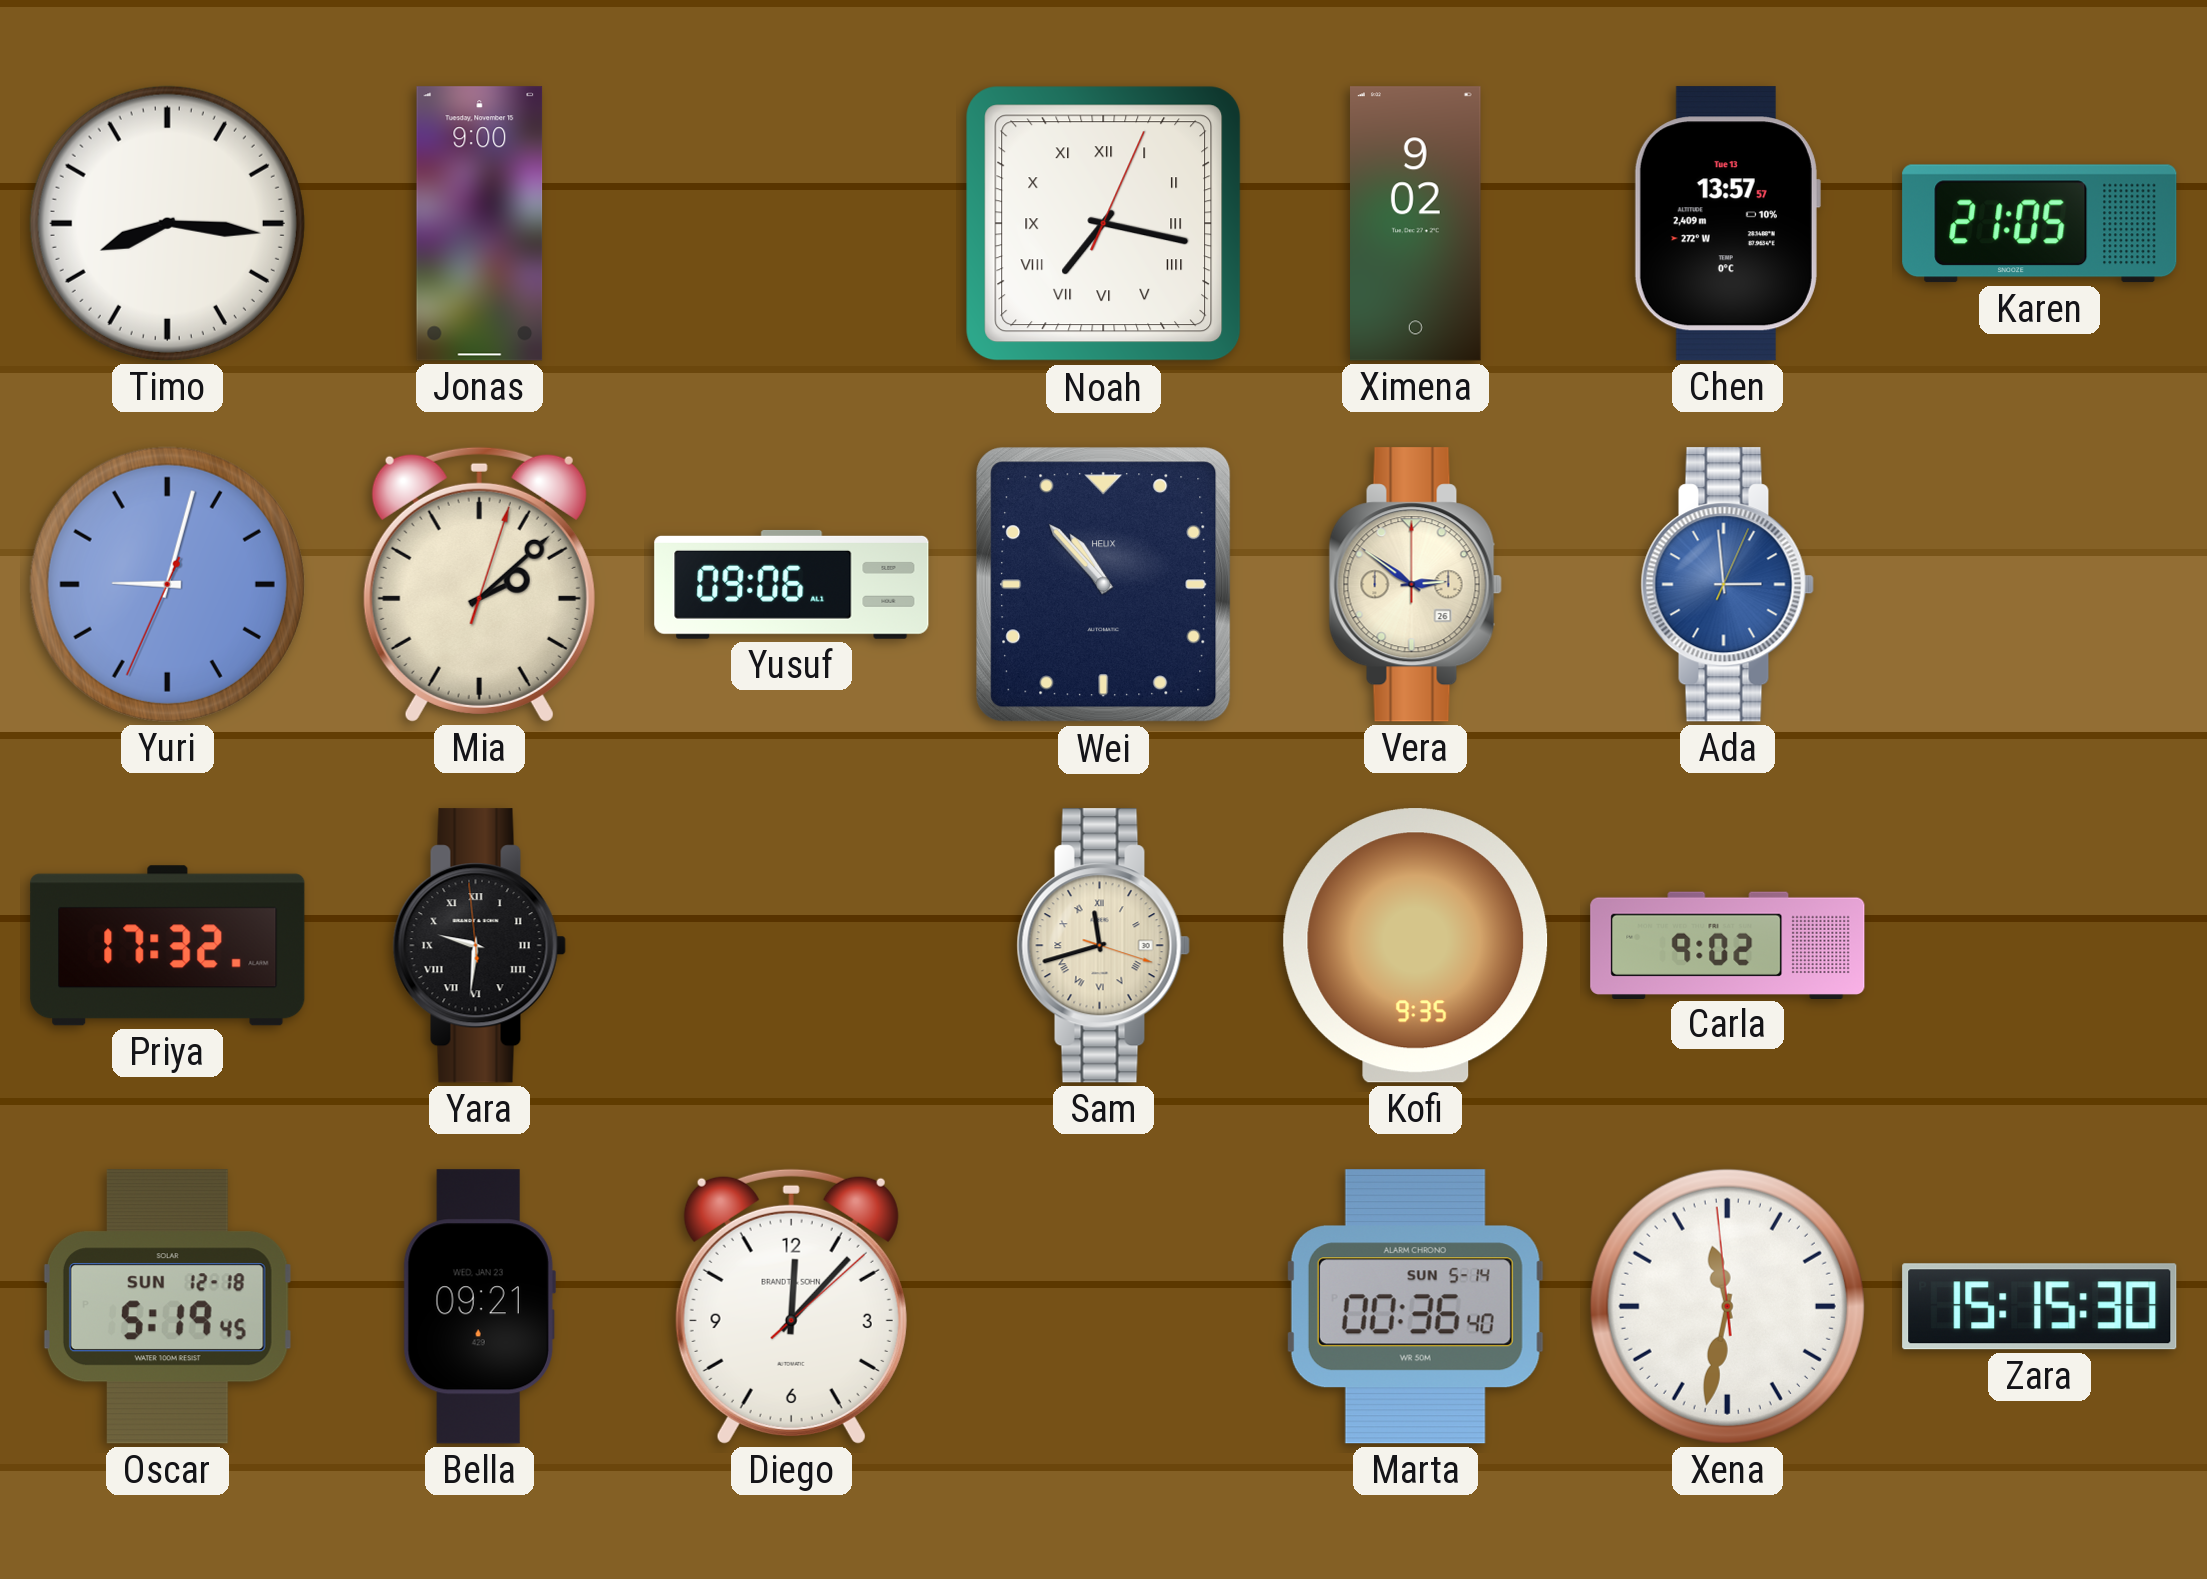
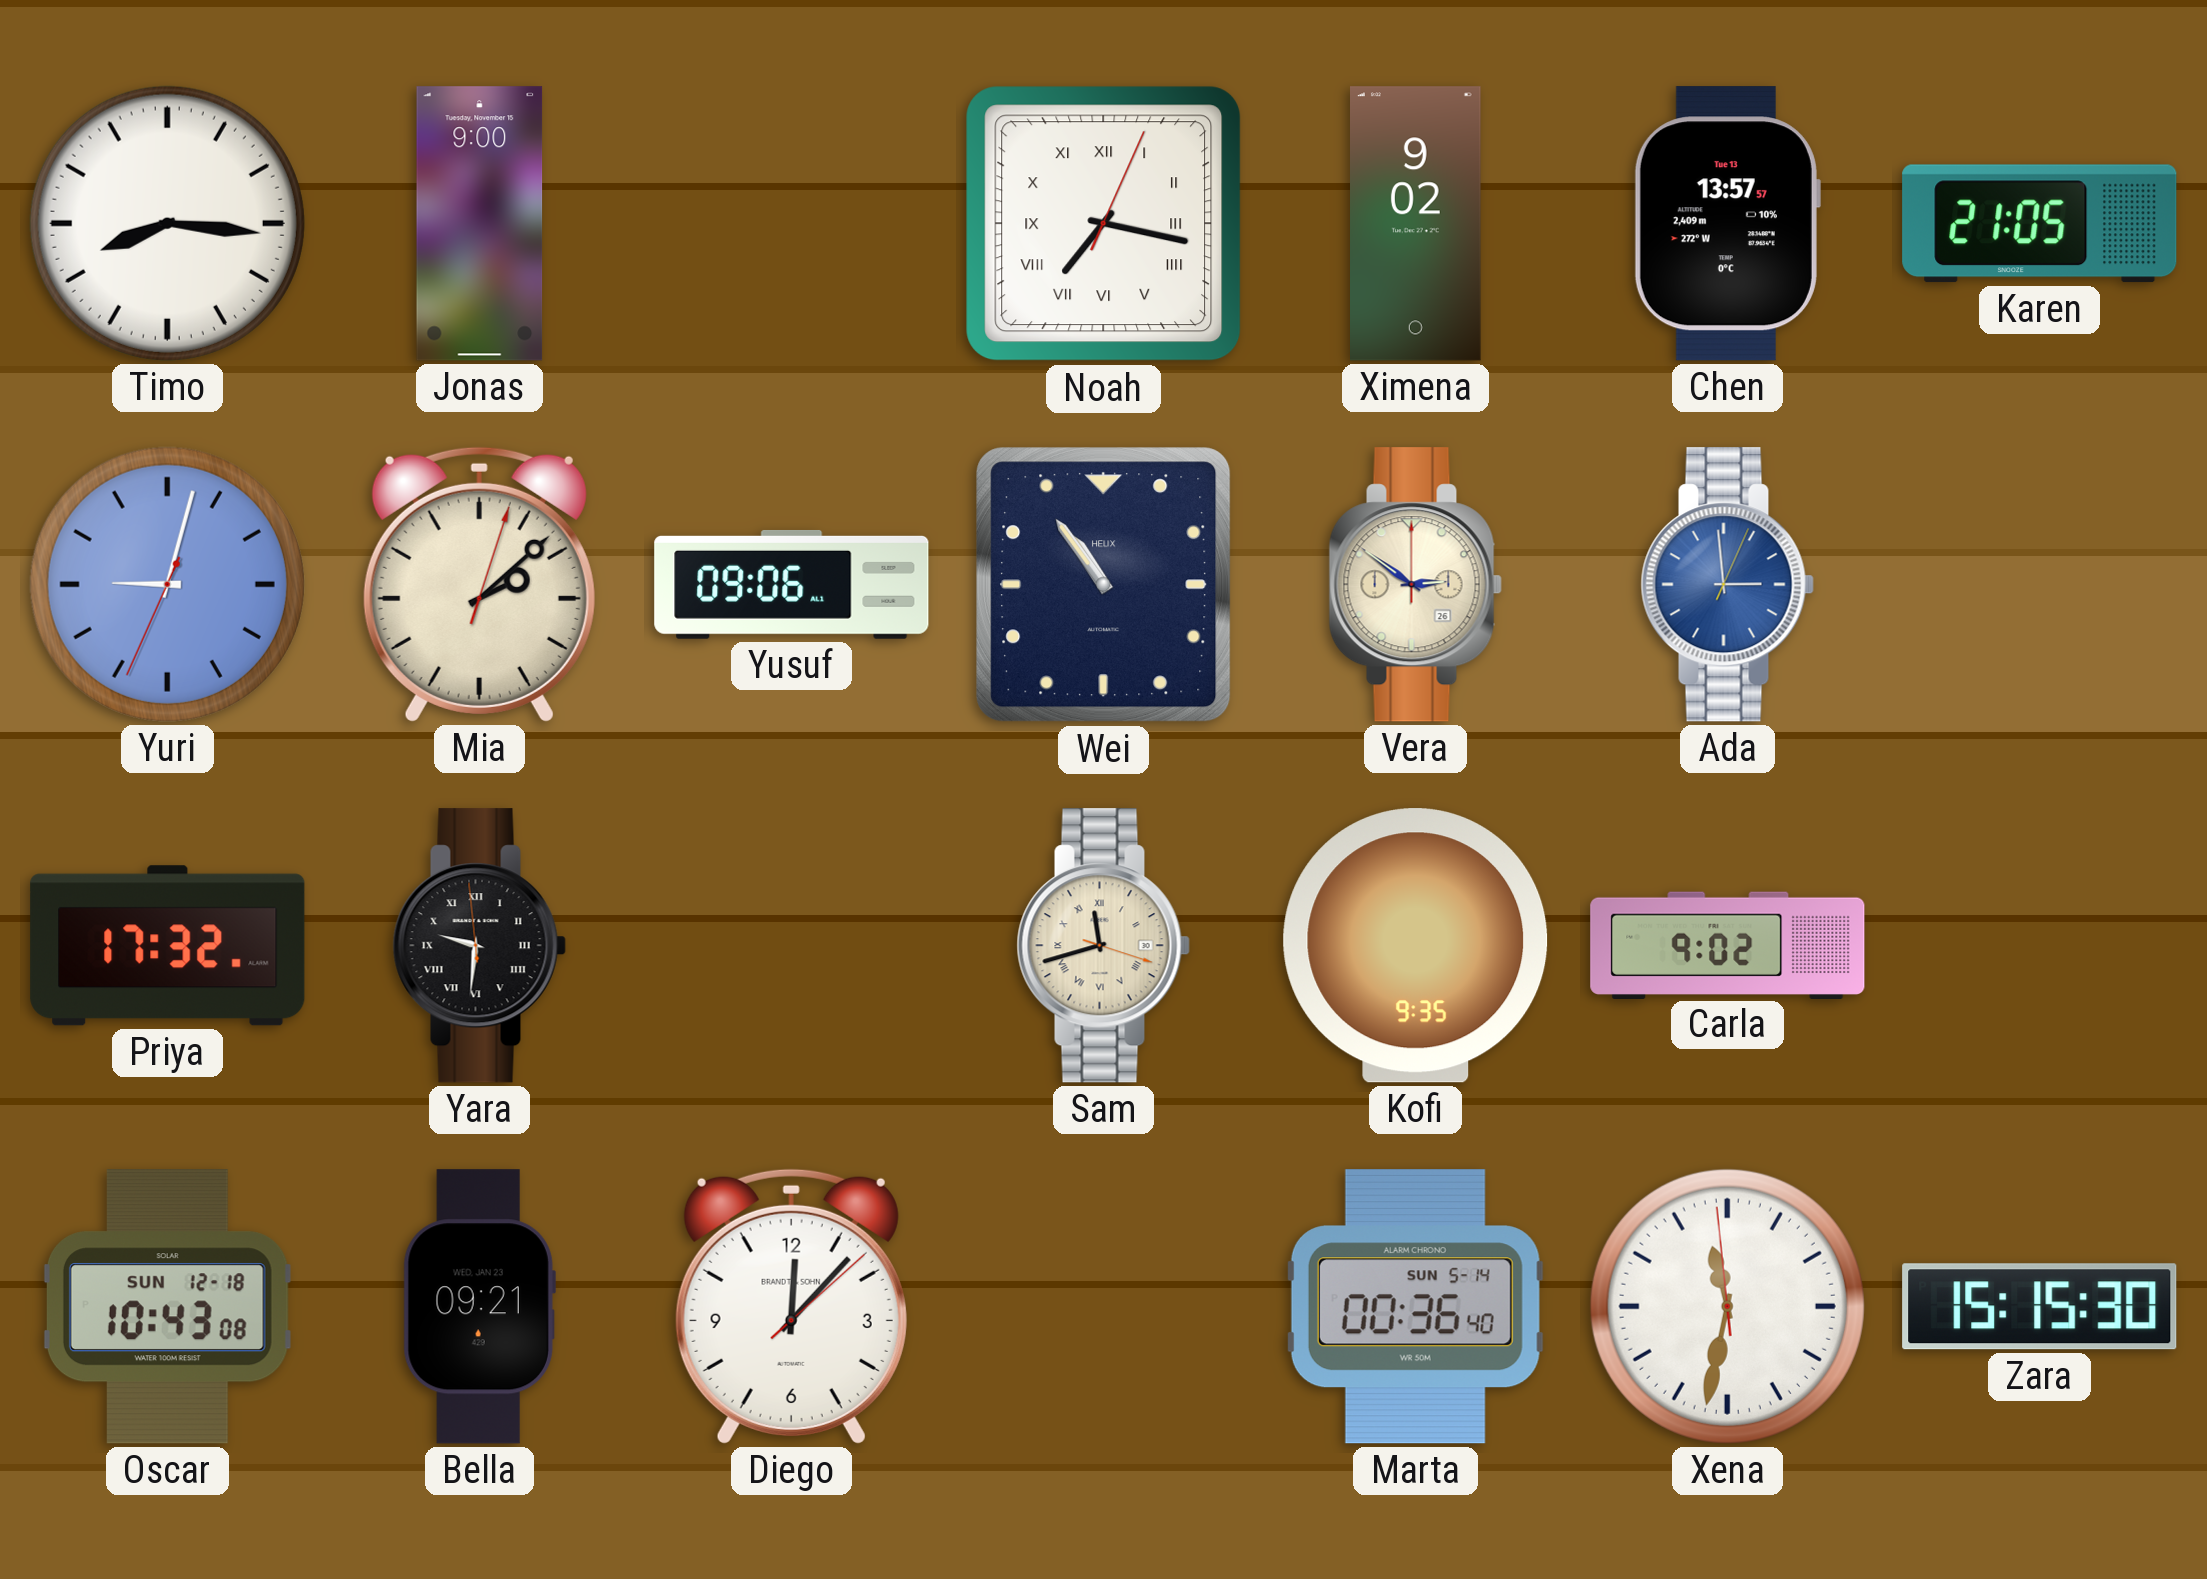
Wei: 10:53 -> 10:54 (1104, 585)
Oscar: 5:19 -> 10:43 (167, 1307)
